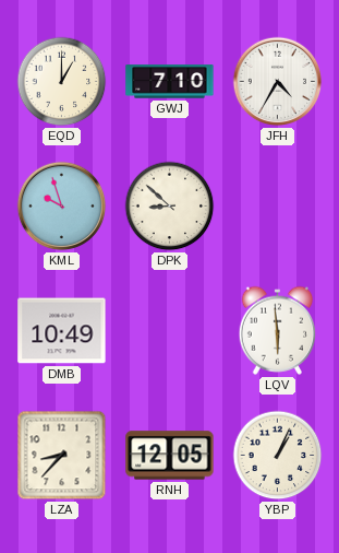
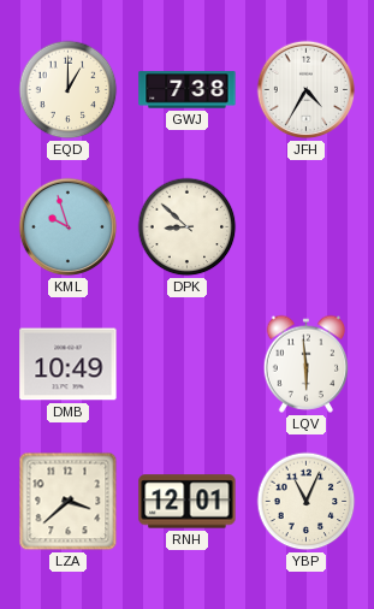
GWJ: 7:10 -> 7:38 (188, 90)
LZA: 8:37 -> 3:38 (69, 502)
RNH: 12:05 -> 12:01 (188, 502)
YBP: 1:04 -> 11:04 (307, 502)
